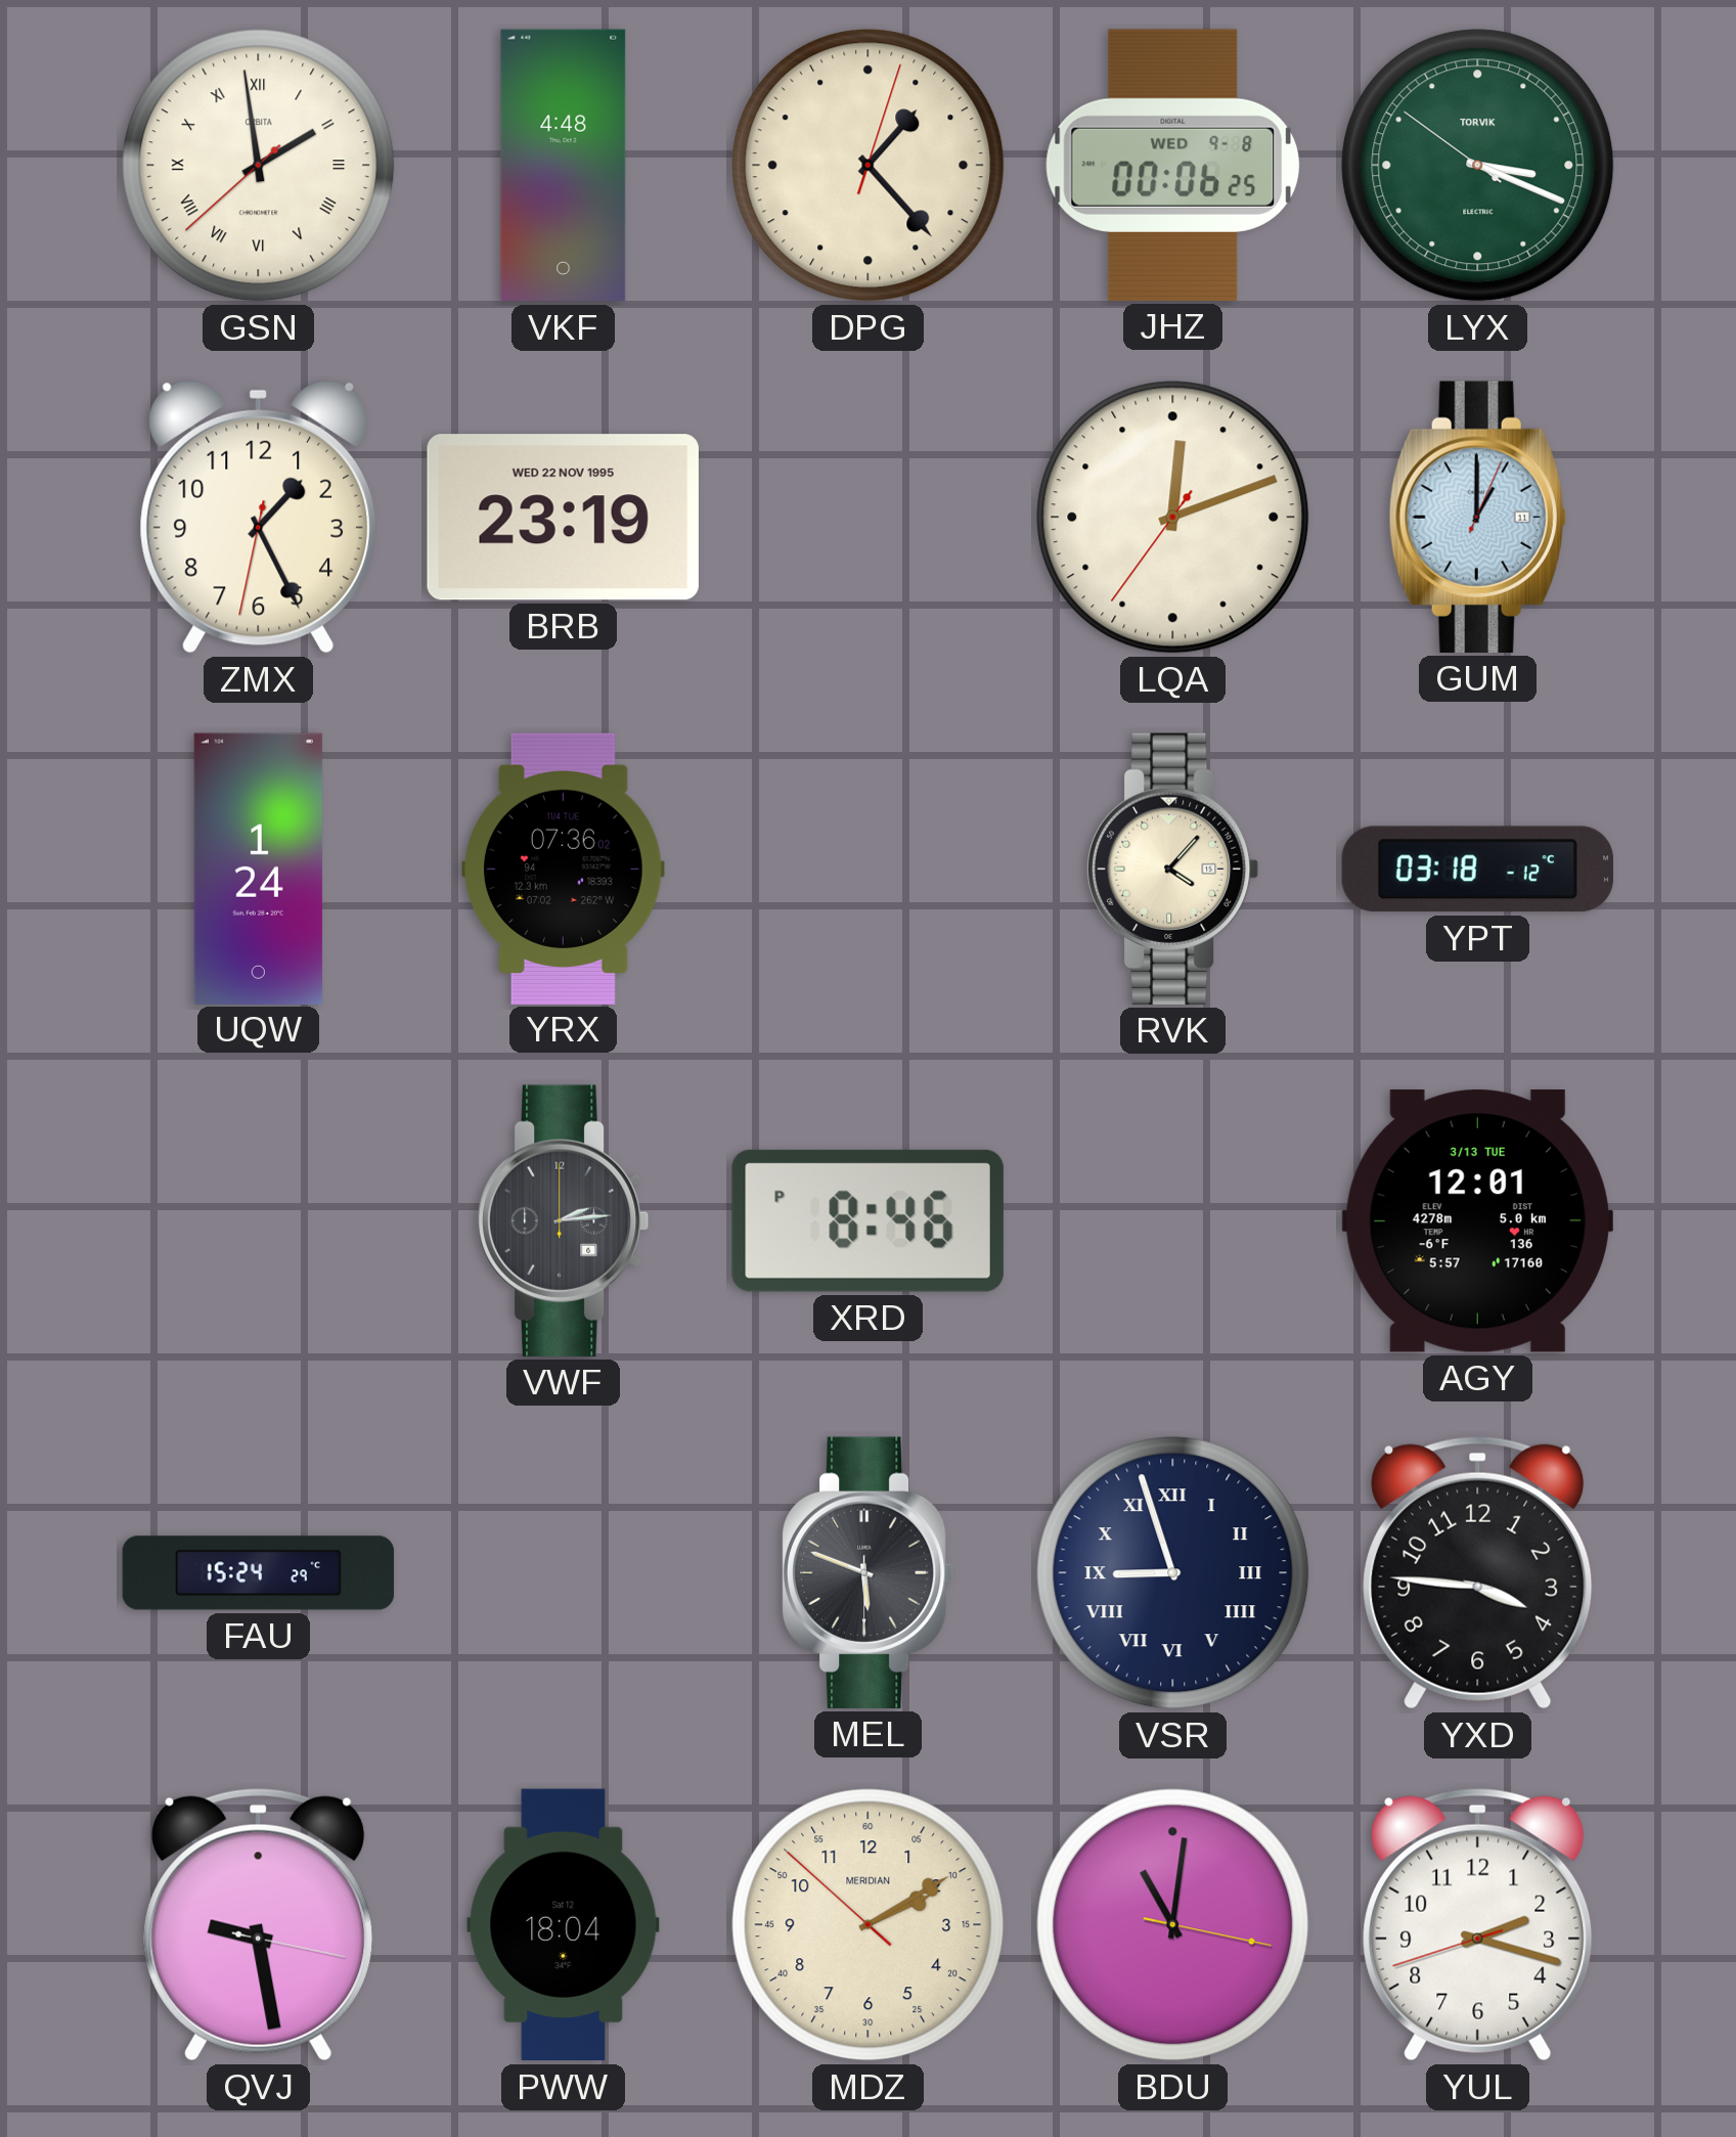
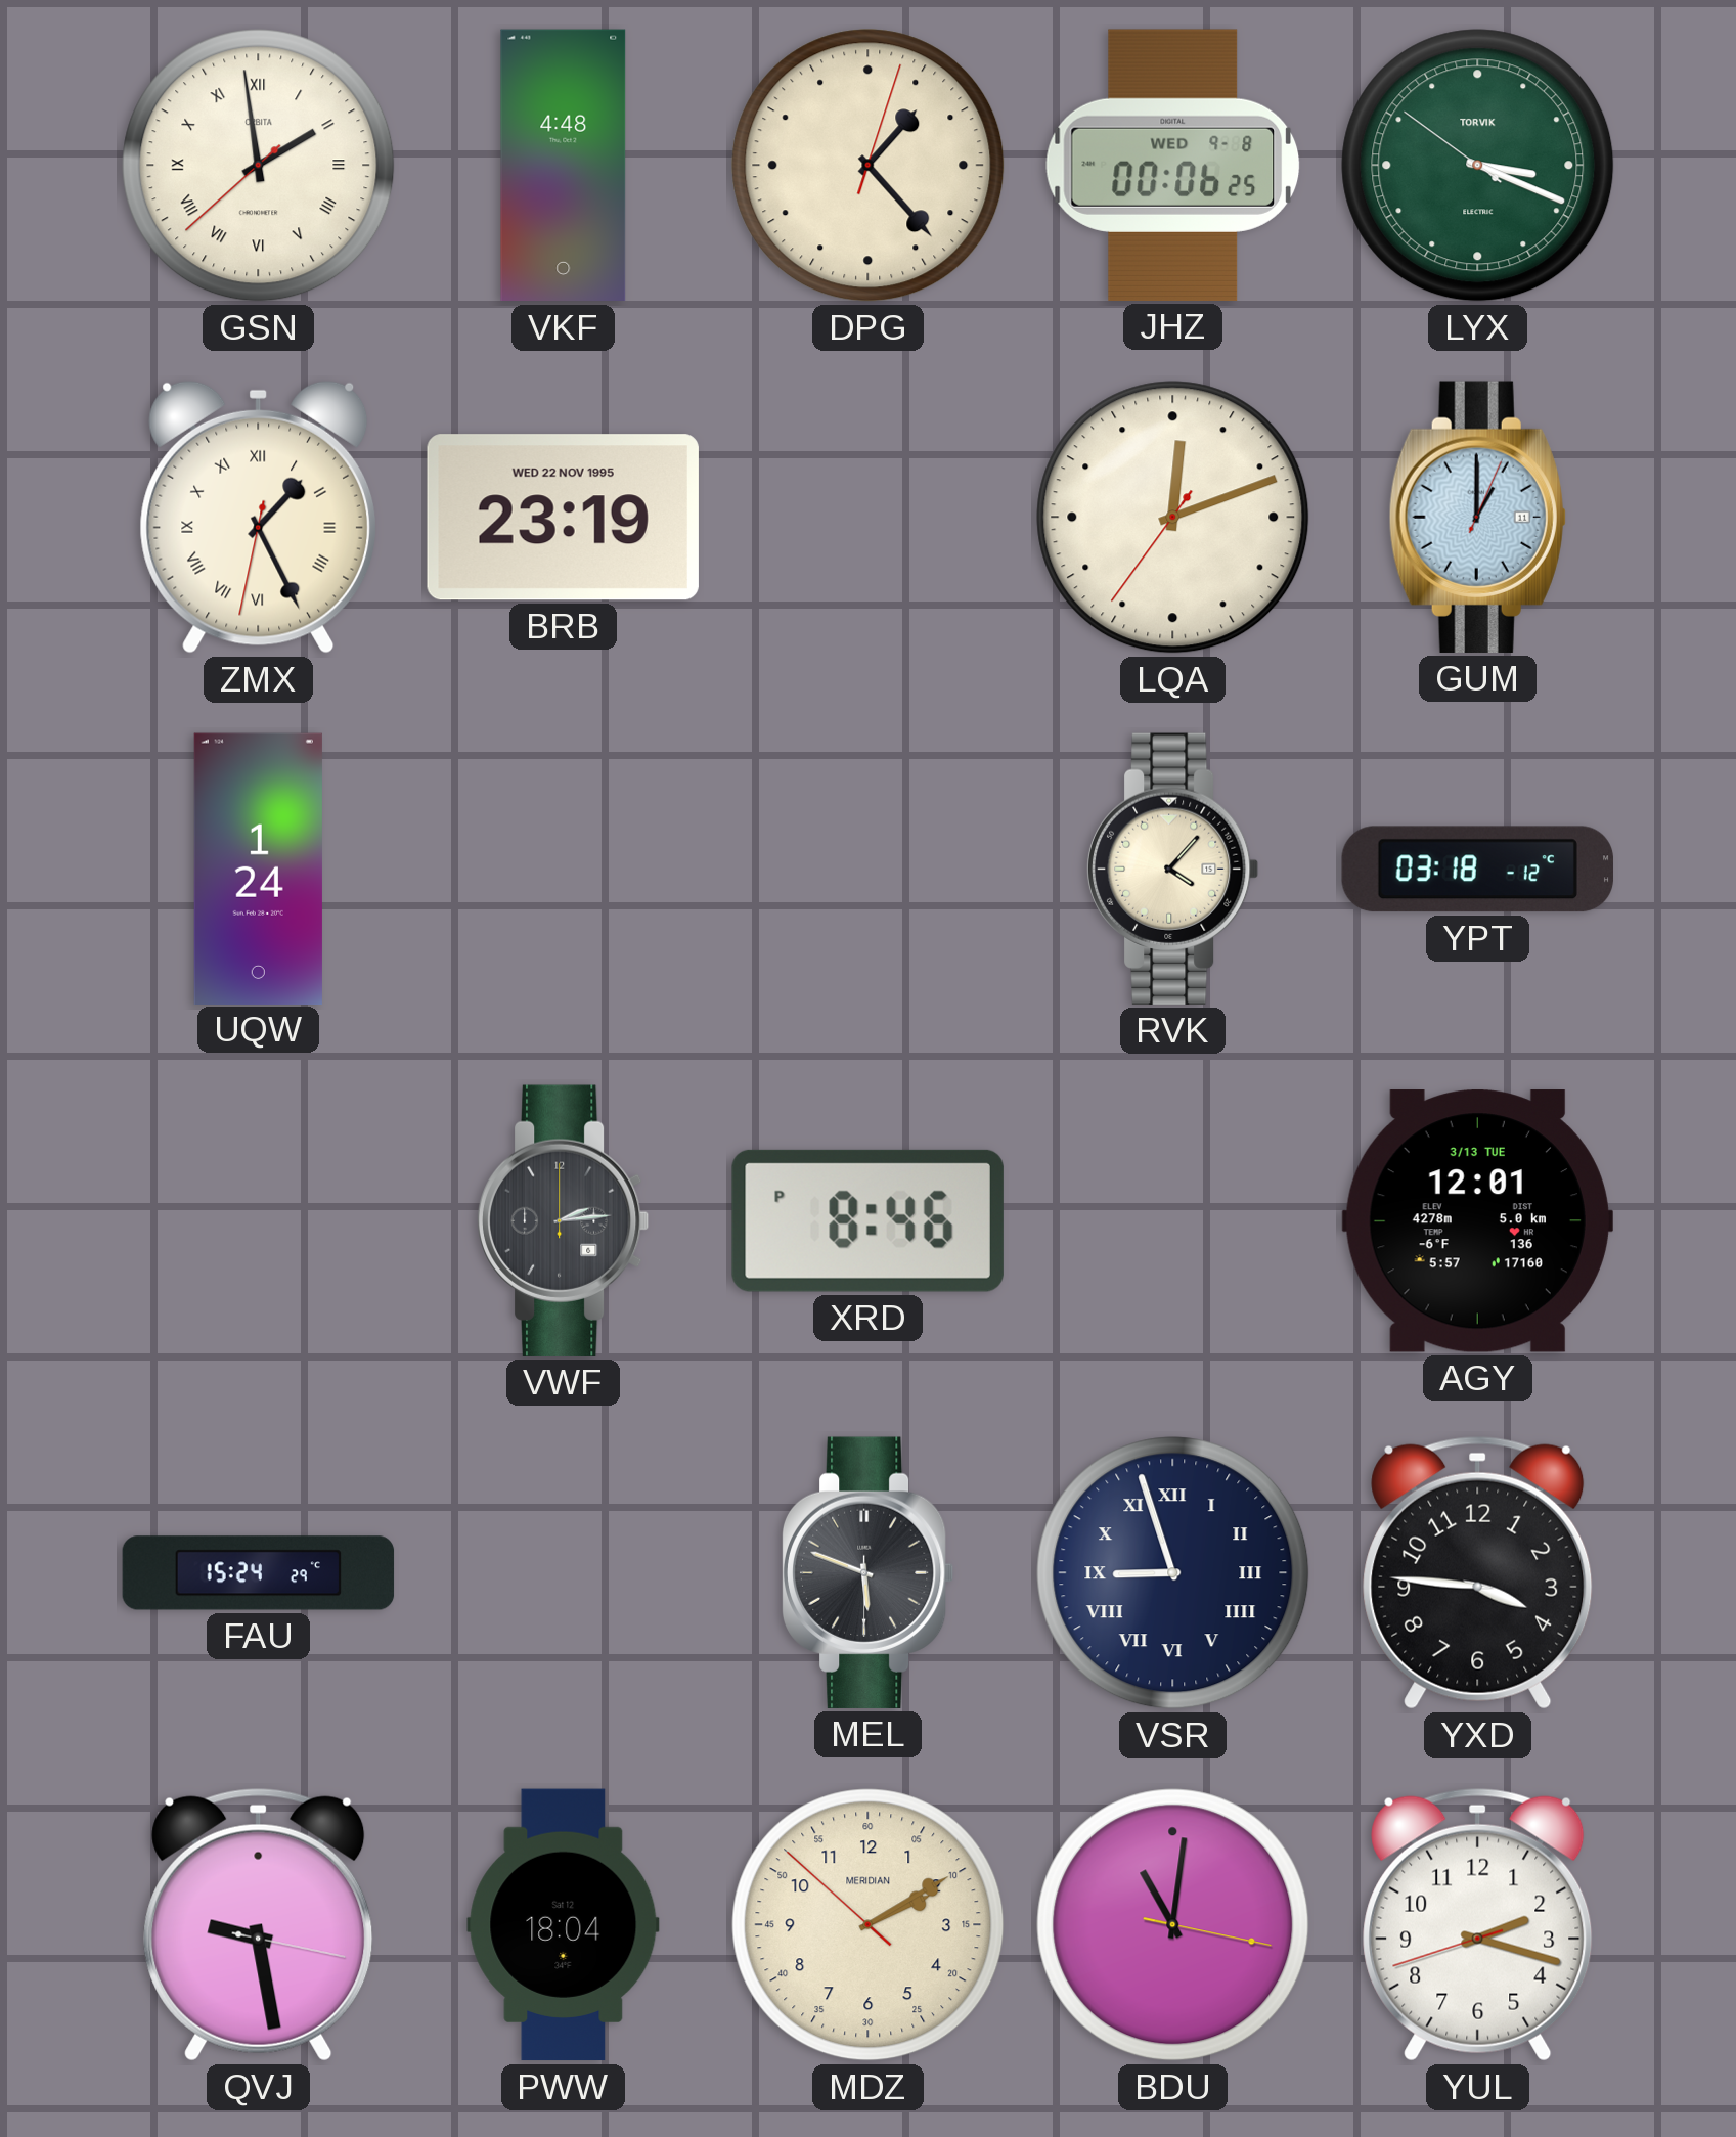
ZMX numerals: Arabic -> Roman (259, 517)
YRX: 07:36 -> none (564, 869)
